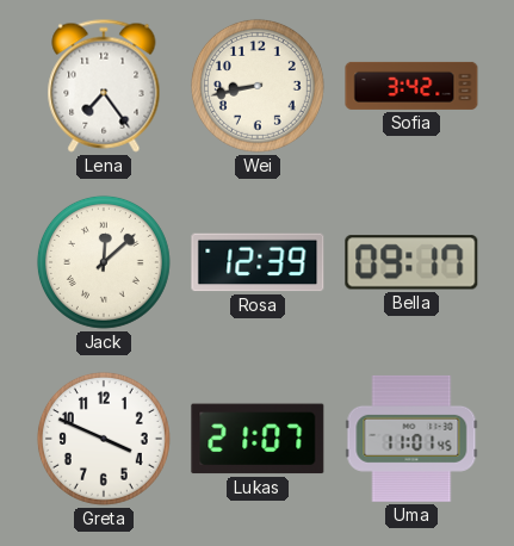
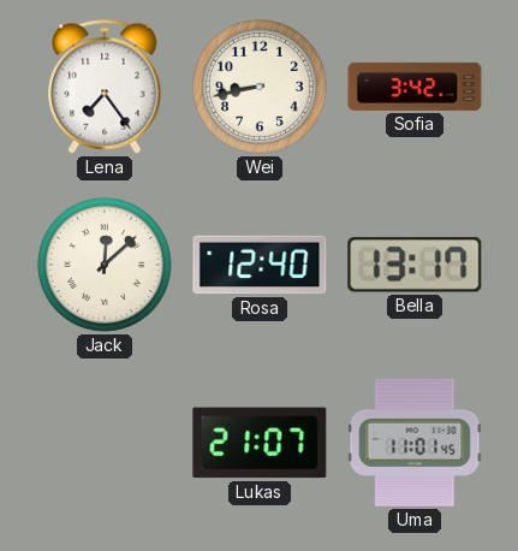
Rosa: 12:39 -> 12:40 (260, 265)
Bella: 09:17 -> 13:17 (415, 265)
Greta: 3:49 -> none (104, 439)
